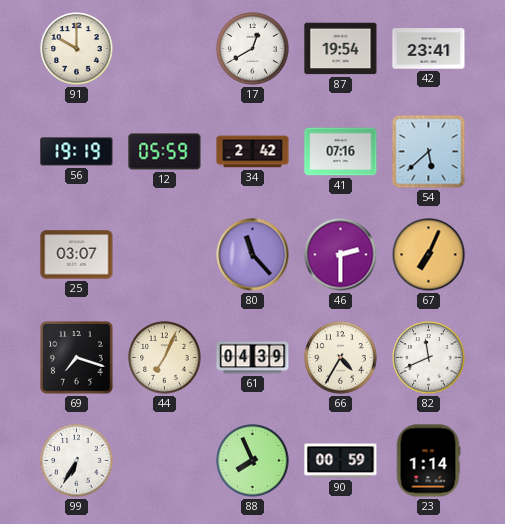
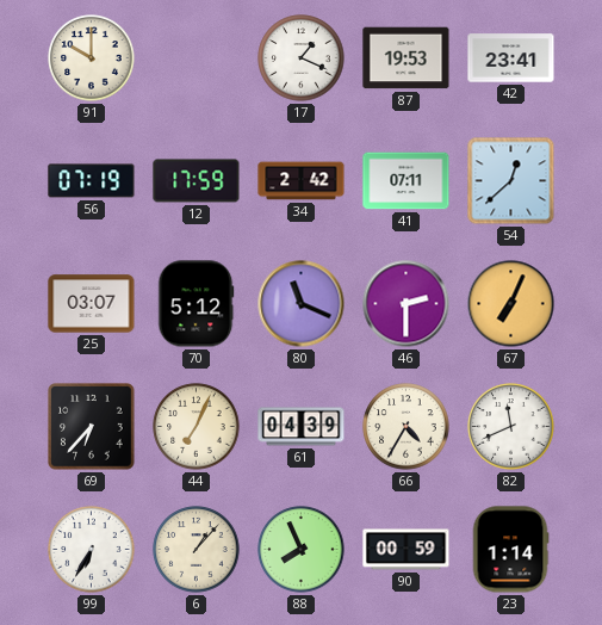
17: 12:40 -> 1:19 (302, 58)
87: 19:54 -> 19:53 (406, 58)
56: 19:19 -> 07:19 (92, 181)
12: 05:59 -> 17:59 (197, 181)
41: 07:16 -> 07:11 (406, 181)
54: 5:38 -> 12:38 (511, 181)
70: none -> 5:12 (196, 304)
80: 11:23 -> 11:19 (302, 304)
69: 7:18 -> 6:37 (92, 427)
6: none -> 1:07 (197, 550)
